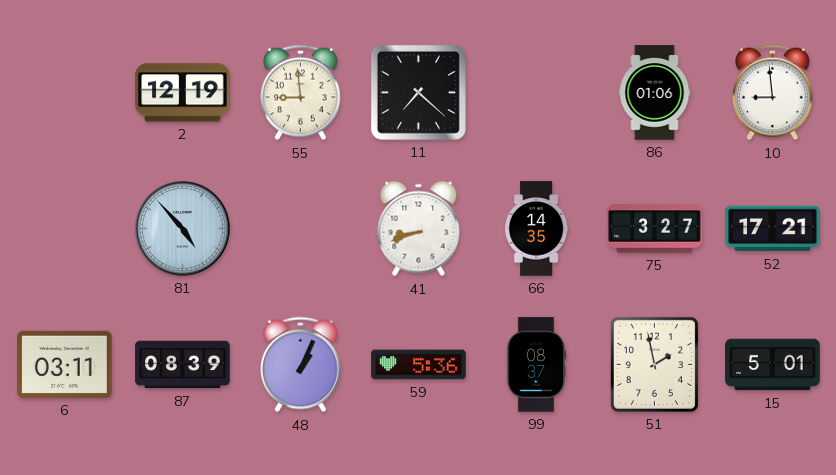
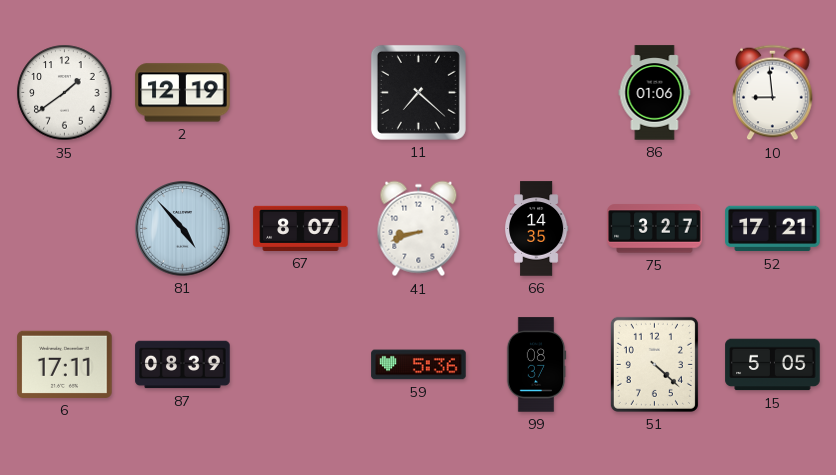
35: none -> 1:39 (65, 93)
55: 8:59 -> none (301, 93)
67: none -> 8:07 (301, 228)
6: 03:11 -> 17:11 (65, 364)
48: 1:04 -> none (301, 365)
51: 1:58 -> 4:22 (654, 364)
15: 5:01 -> 5:05 (773, 365)
